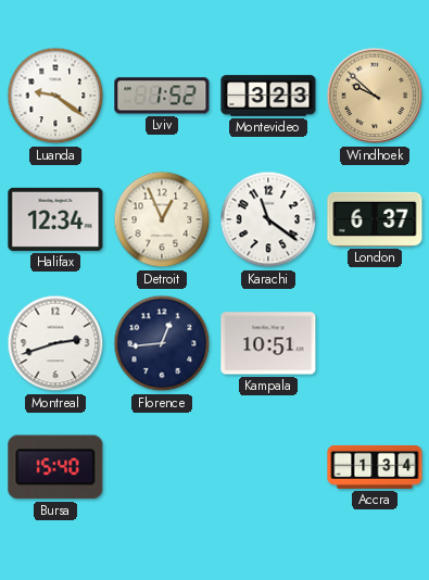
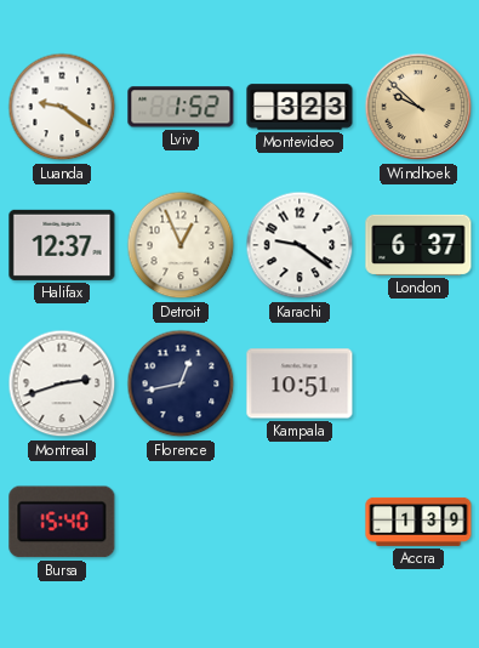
Halifax: 12:34 -> 12:37 (62, 245)
Karachi: 11:21 -> 9:21 (300, 245)
Florence: 12:44 -> 12:43 (181, 383)
Accra: 1:34 -> 1:39 (418, 522)
